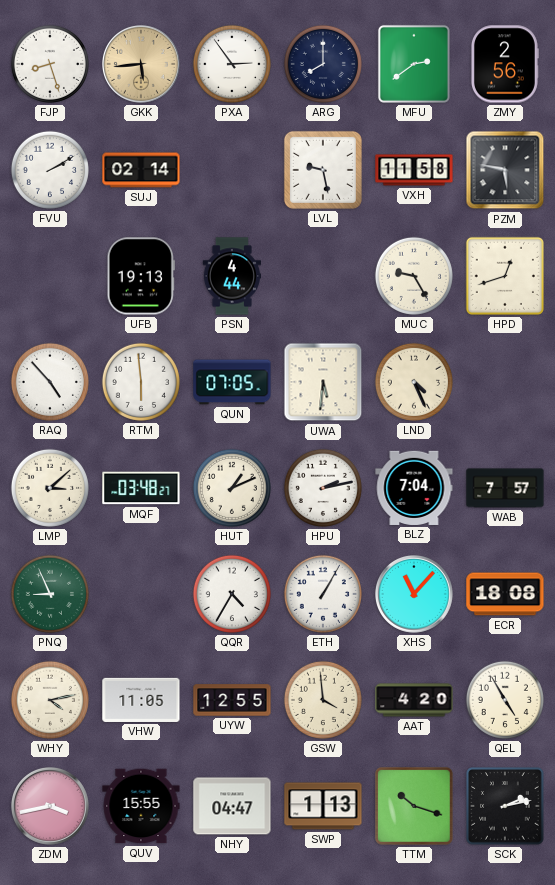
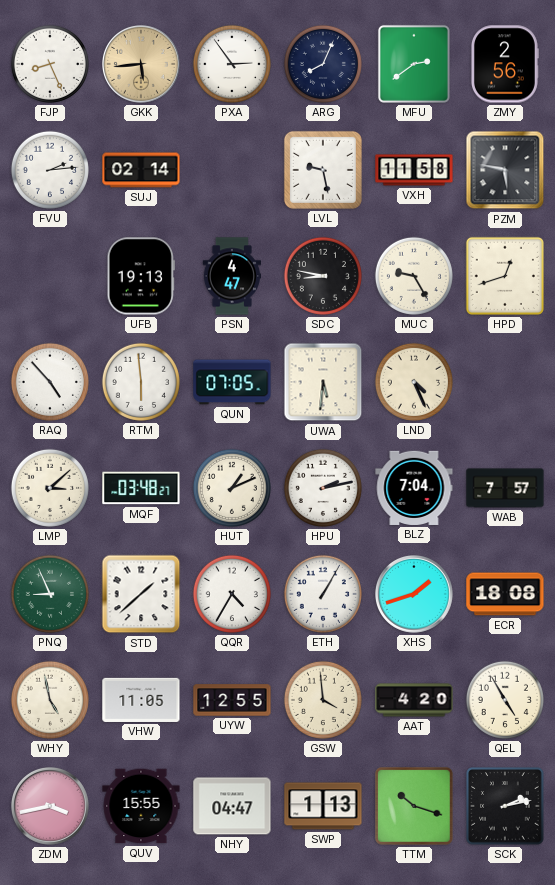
FJP: 8:27 -> 8:26 (50, 64)
ARG: 8:00 -> 8:04 (323, 64)
FVU: 2:10 -> 2:14 (50, 170)
PSN: 4:44 -> 4:47 (231, 276)
SDC: none -> 8:47 (323, 276)
STD: none -> 1:38 (141, 594)
XHS: 11:07 -> 1:42 (415, 595)
WHY: 4:13 -> 4:58 (50, 700)
